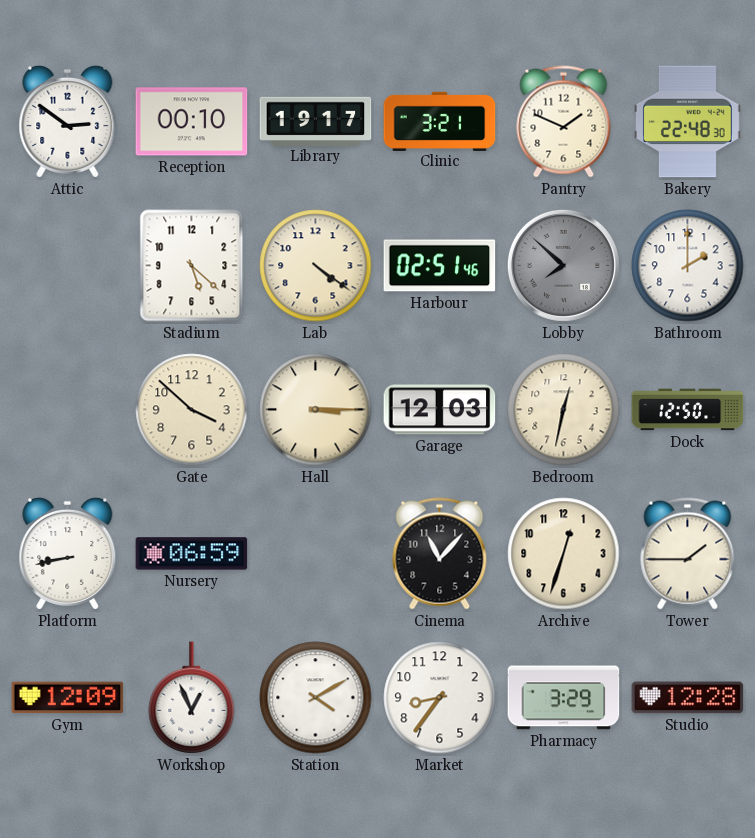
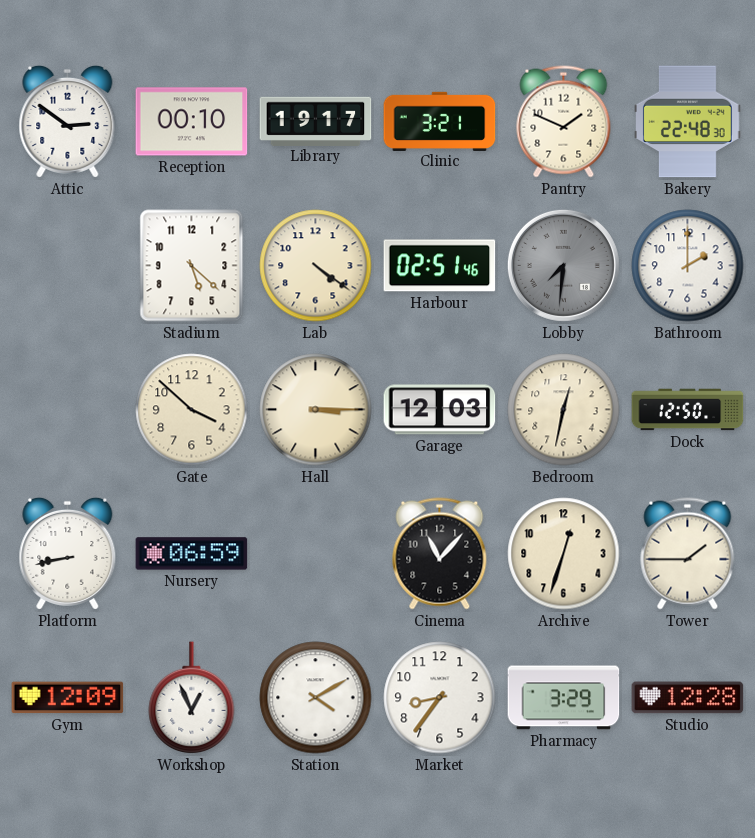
Lobby: 7:52 -> 7:31 (563, 265)
